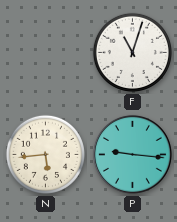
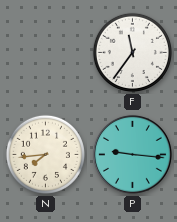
F: 11:03 -> 11:36 (132, 52)
N: 5:44 -> 7:44 (45, 154)
